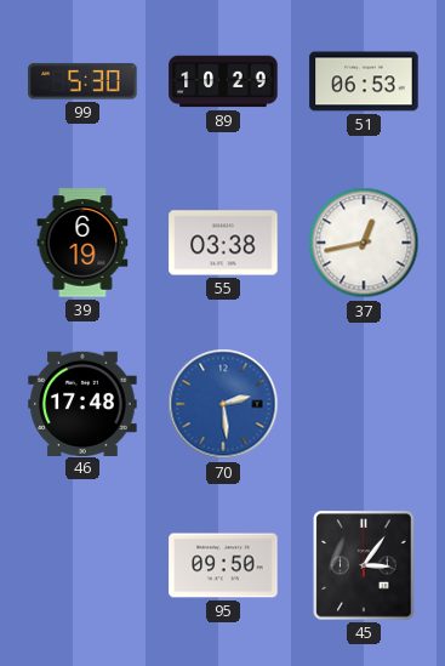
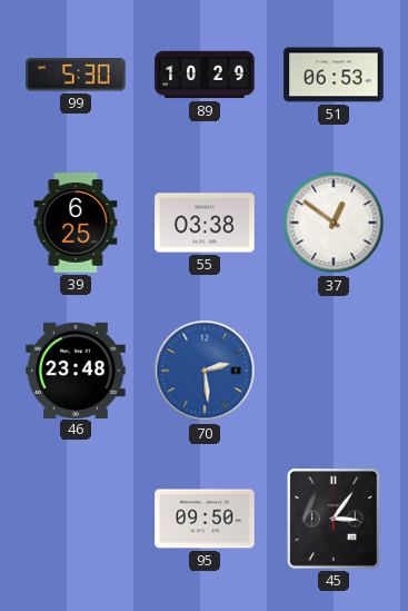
39: 6:19 -> 6:25 (76, 223)
37: 12:43 -> 12:51 (334, 223)
46: 17:48 -> 23:48 (76, 369)
